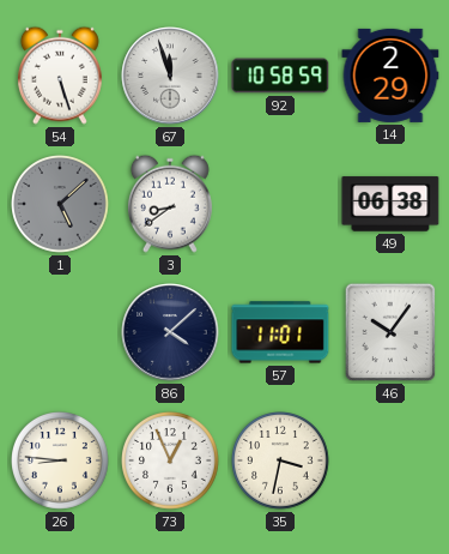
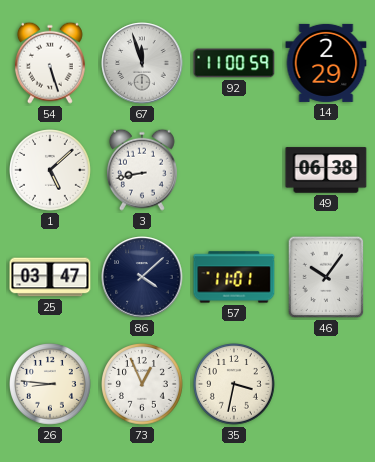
92: 10:58 -> 11:00 (234, 63)
1 dial: grey -> white (51, 171)
3: 8:39 -> 8:43 (142, 170)
25: none -> 03:47 (50, 277)
